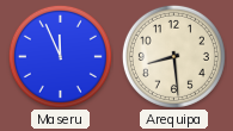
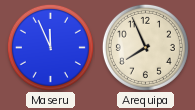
Arequipa: 8:29 -> 7:56 (145, 47)
